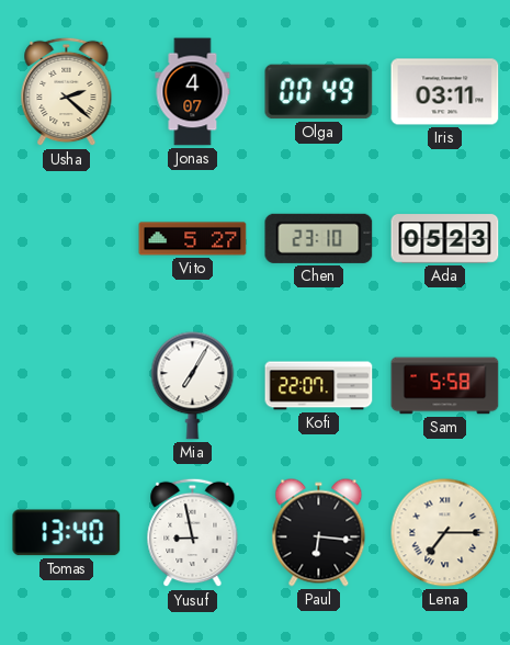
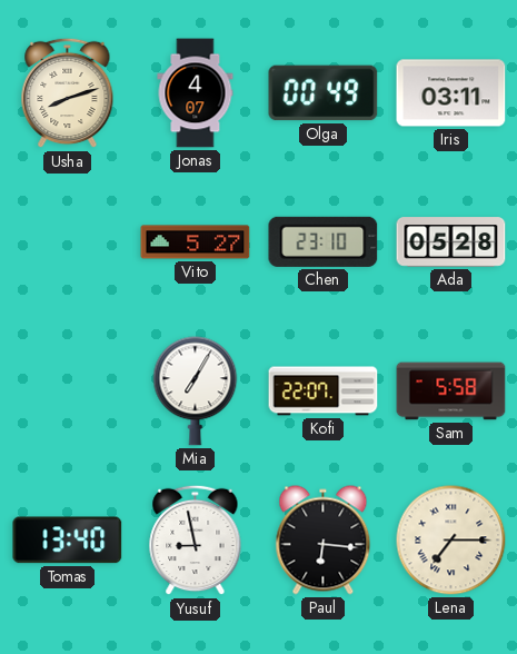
Usha: 2:22 -> 8:12 (68, 93)
Ada: 05:23 -> 05:28 (451, 242)
